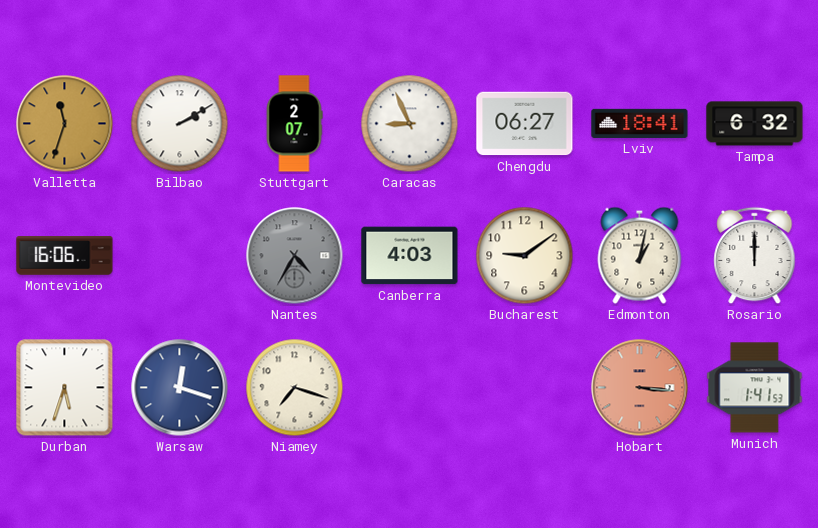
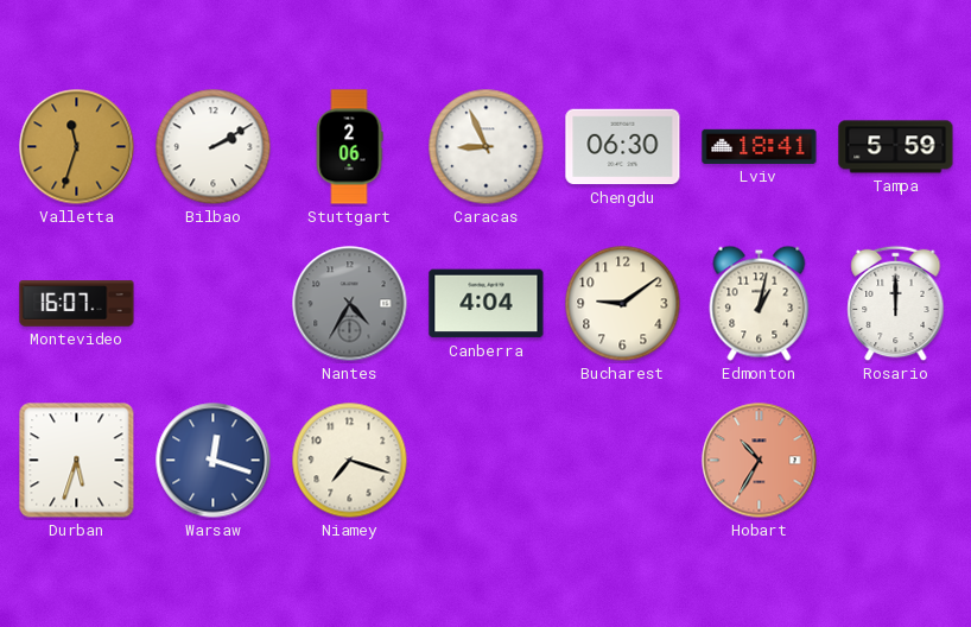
Stuttgart: 2:07 -> 2:06 (349, 147)
Chengdu: 06:27 -> 06:30 (623, 147)
Tampa: 6:32 -> 5:59 (896, 147)
Montevideo: 16:06 -> 16:07 (77, 304)
Canberra: 4:03 -> 4:04 (487, 304)
Hobart: 3:16 -> 10:35 (760, 461)
Munich: 1:41 -> none (755, 388)
